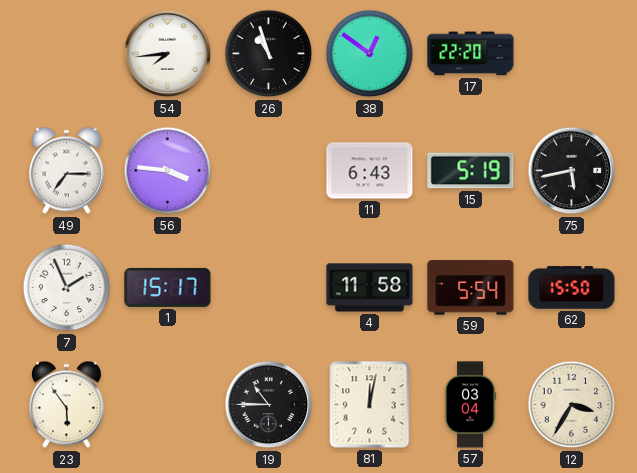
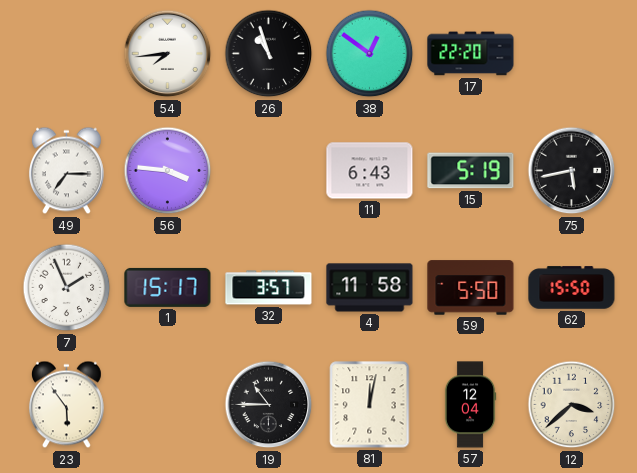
32: none -> 3:57 (269, 288)
59: 5:54 -> 5:50 (471, 288)
57: 03:04 -> 12:04 (470, 405)
12: 3:35 -> 3:38 (572, 405)
